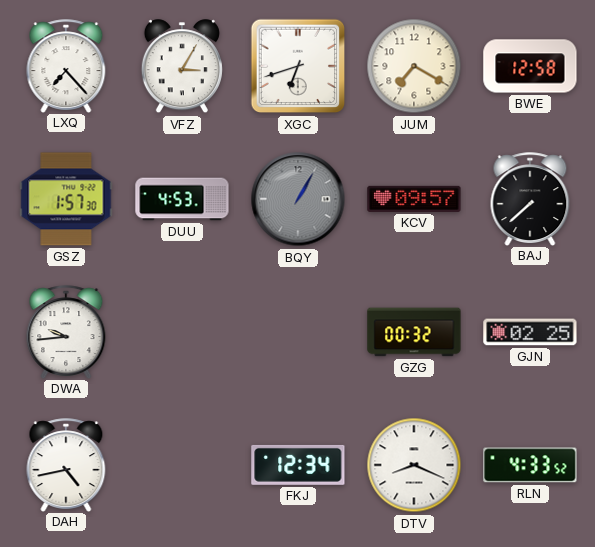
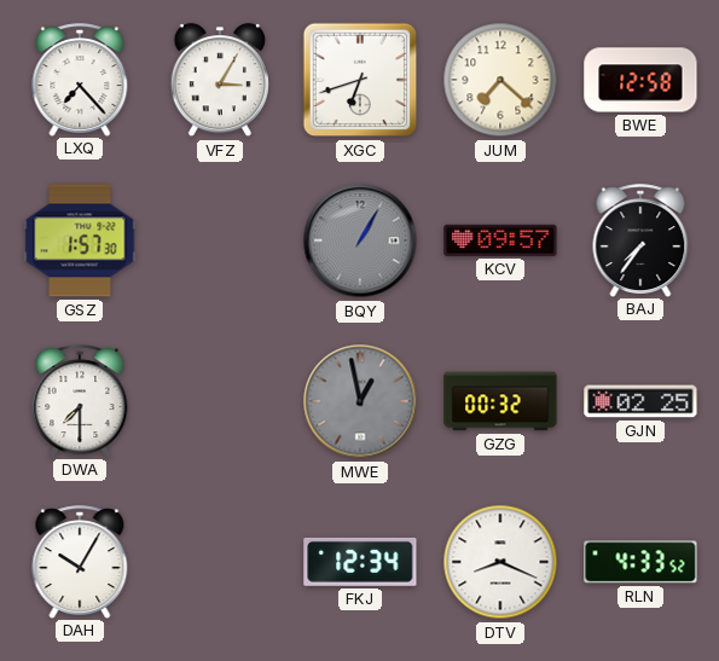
JUM: 7:20 -> 7:22 (500, 80)
DUU: 4:53 -> none (182, 199)
BAJ: 7:38 -> 7:36 (640, 240)
DWA: 9:44 -> 7:30 (80, 401)
MWE: none -> 12:58 (360, 401)
DAH: 4:43 -> 10:05 (80, 562)
